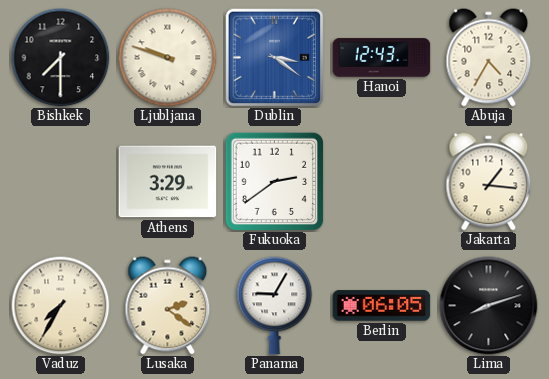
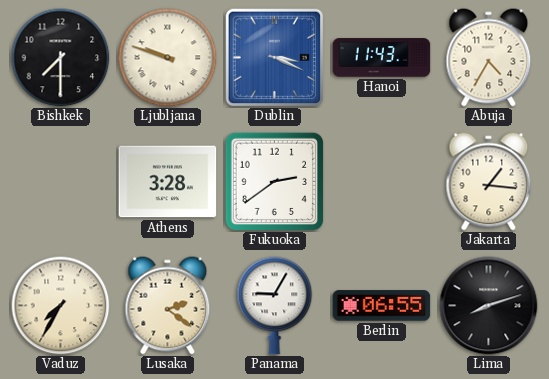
Dublin: 3:21 -> 3:19 (274, 57)
Hanoi: 12:43 -> 11:43 (382, 58)
Athens: 3:29 -> 3:28 (168, 182)
Berlin: 06:05 -> 06:55 (382, 306)
